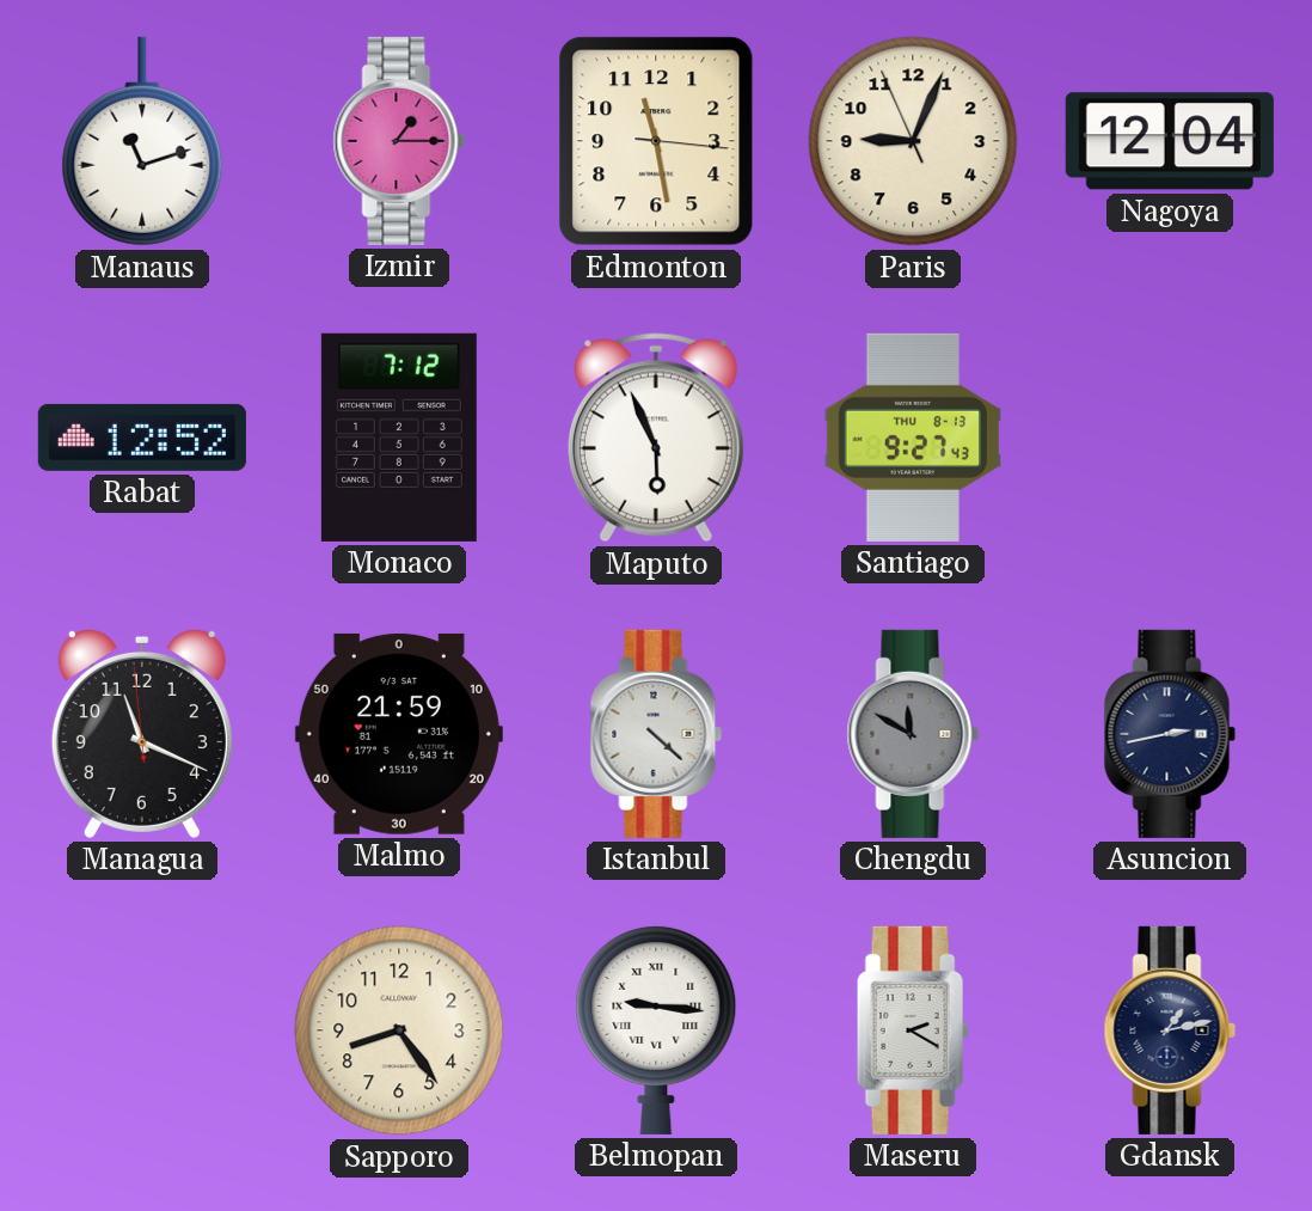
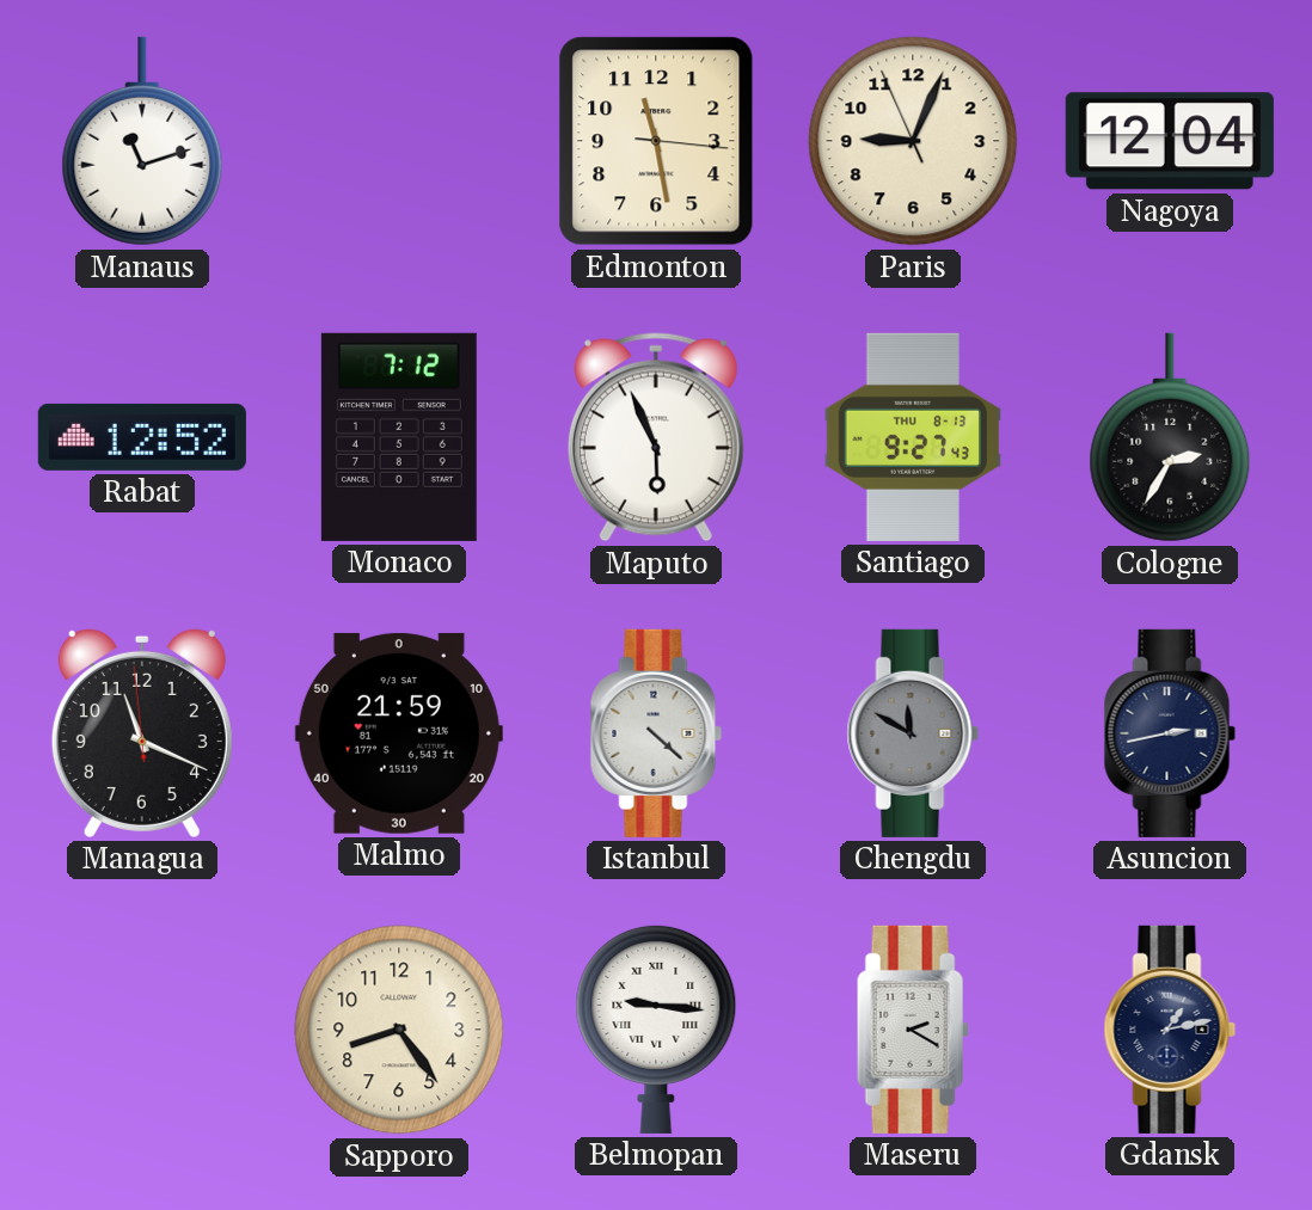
Izmir: 1:15 -> none (399, 141)
Cologne: none -> 2:35 (1170, 437)
